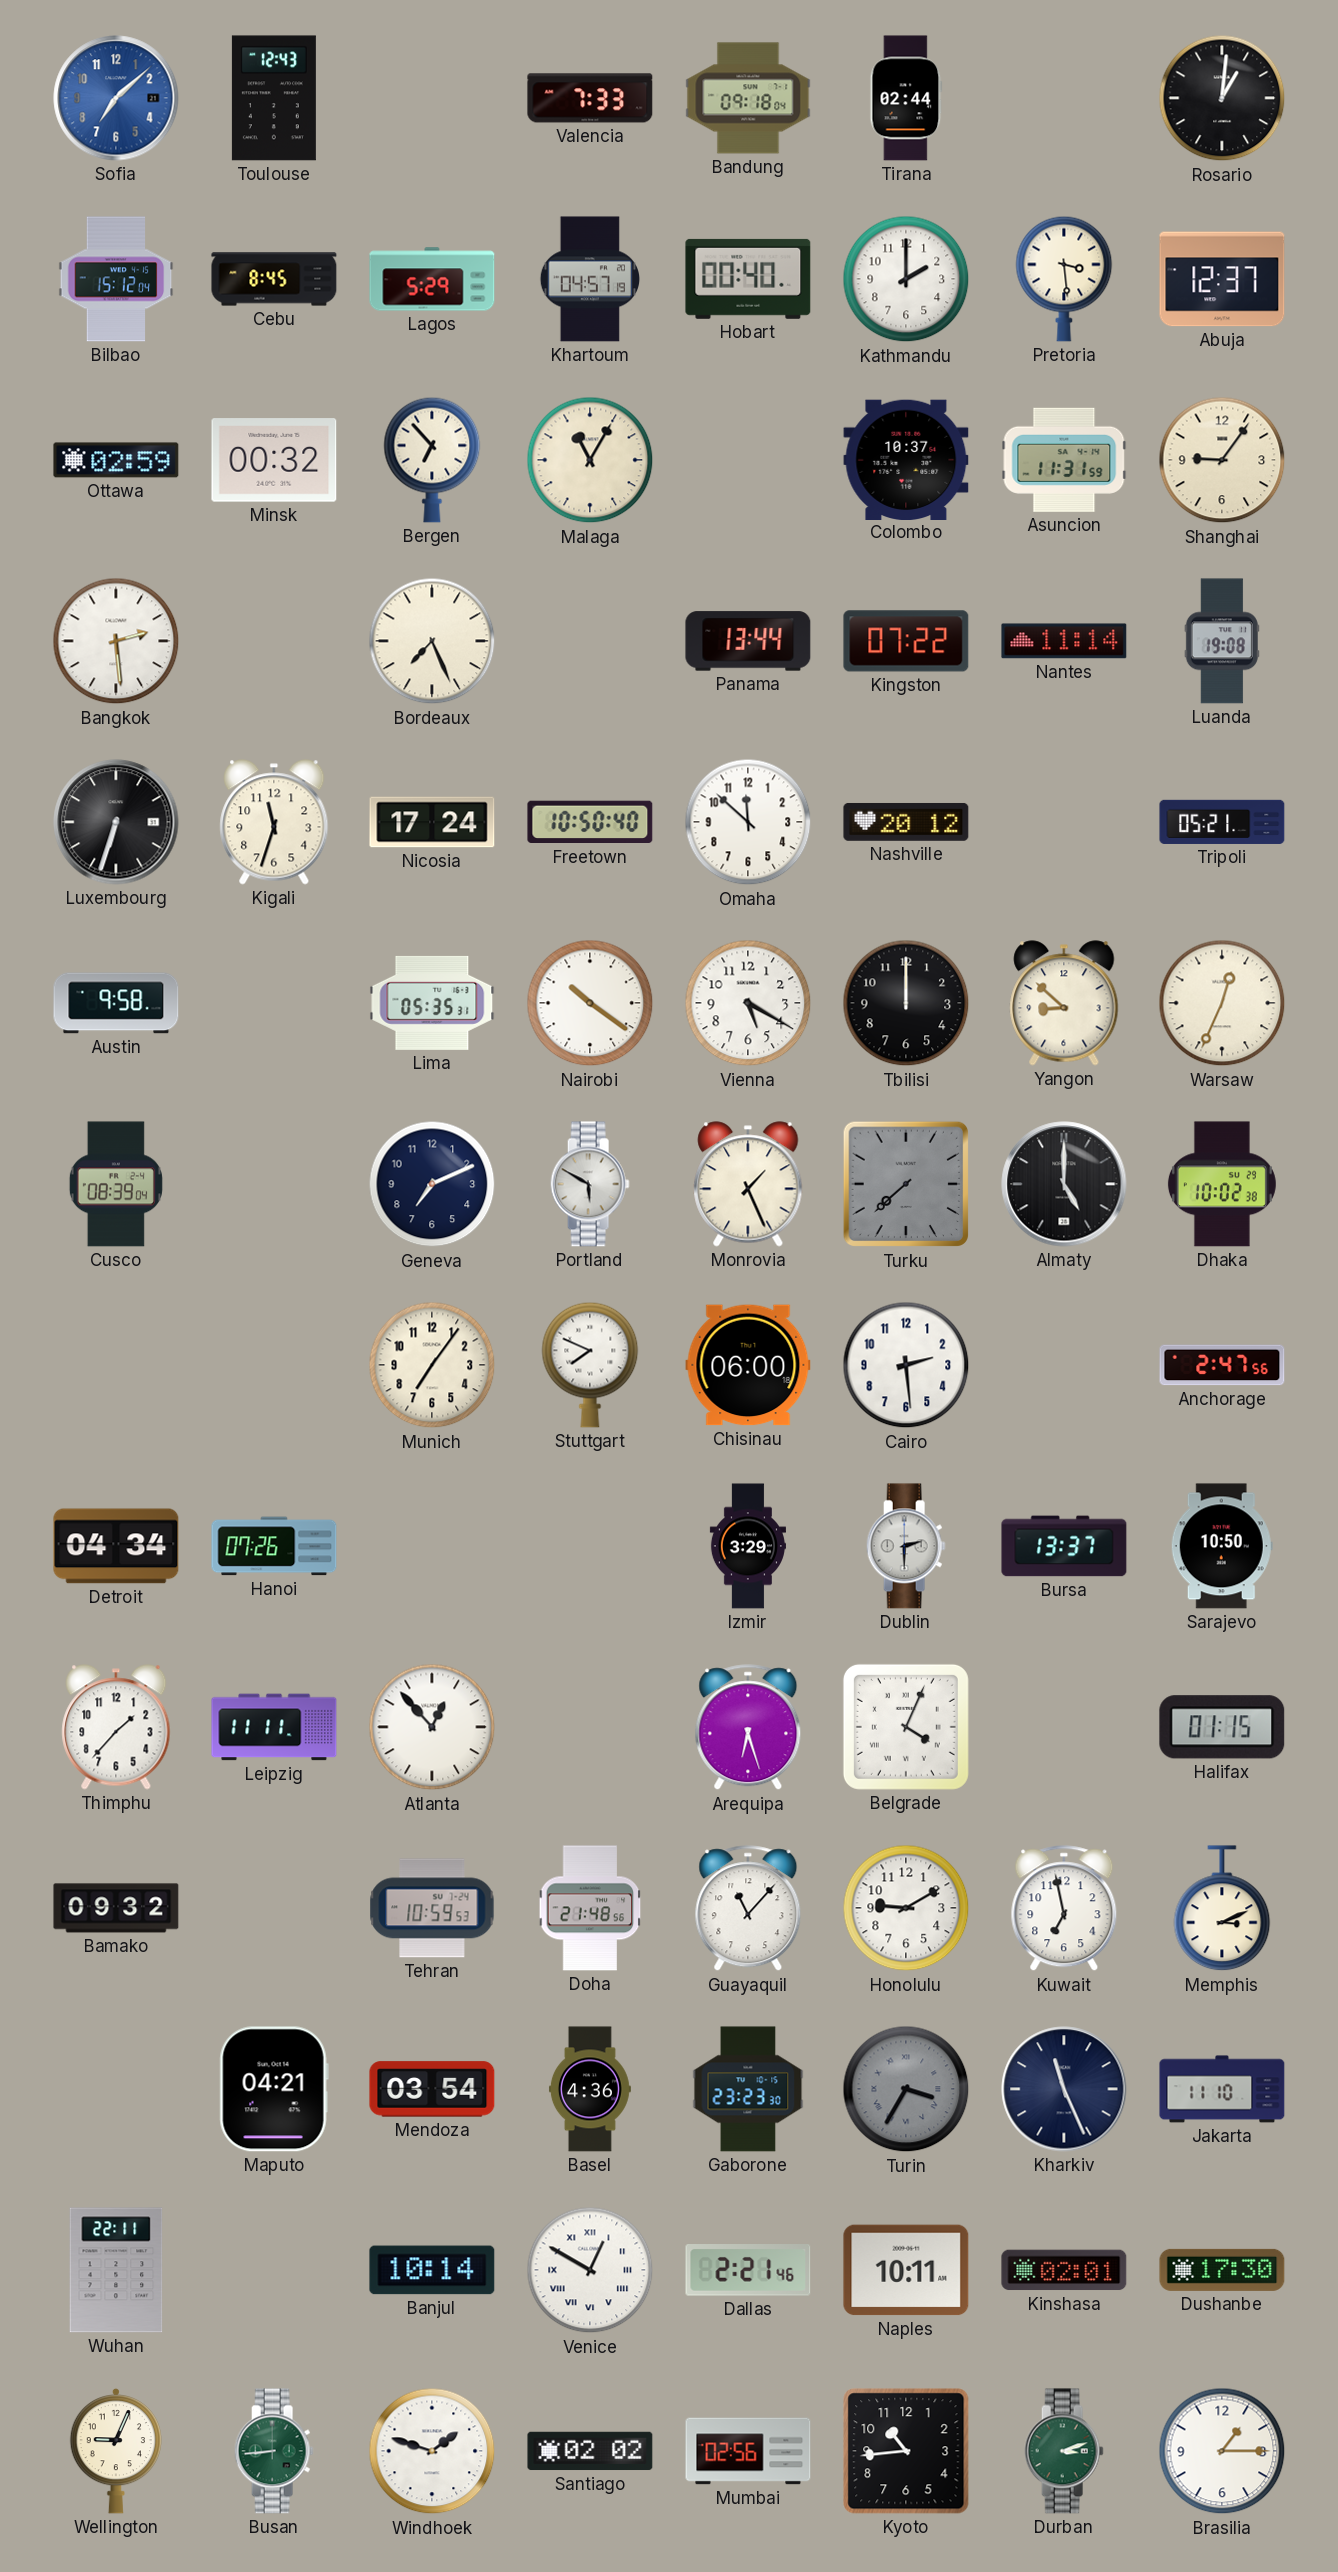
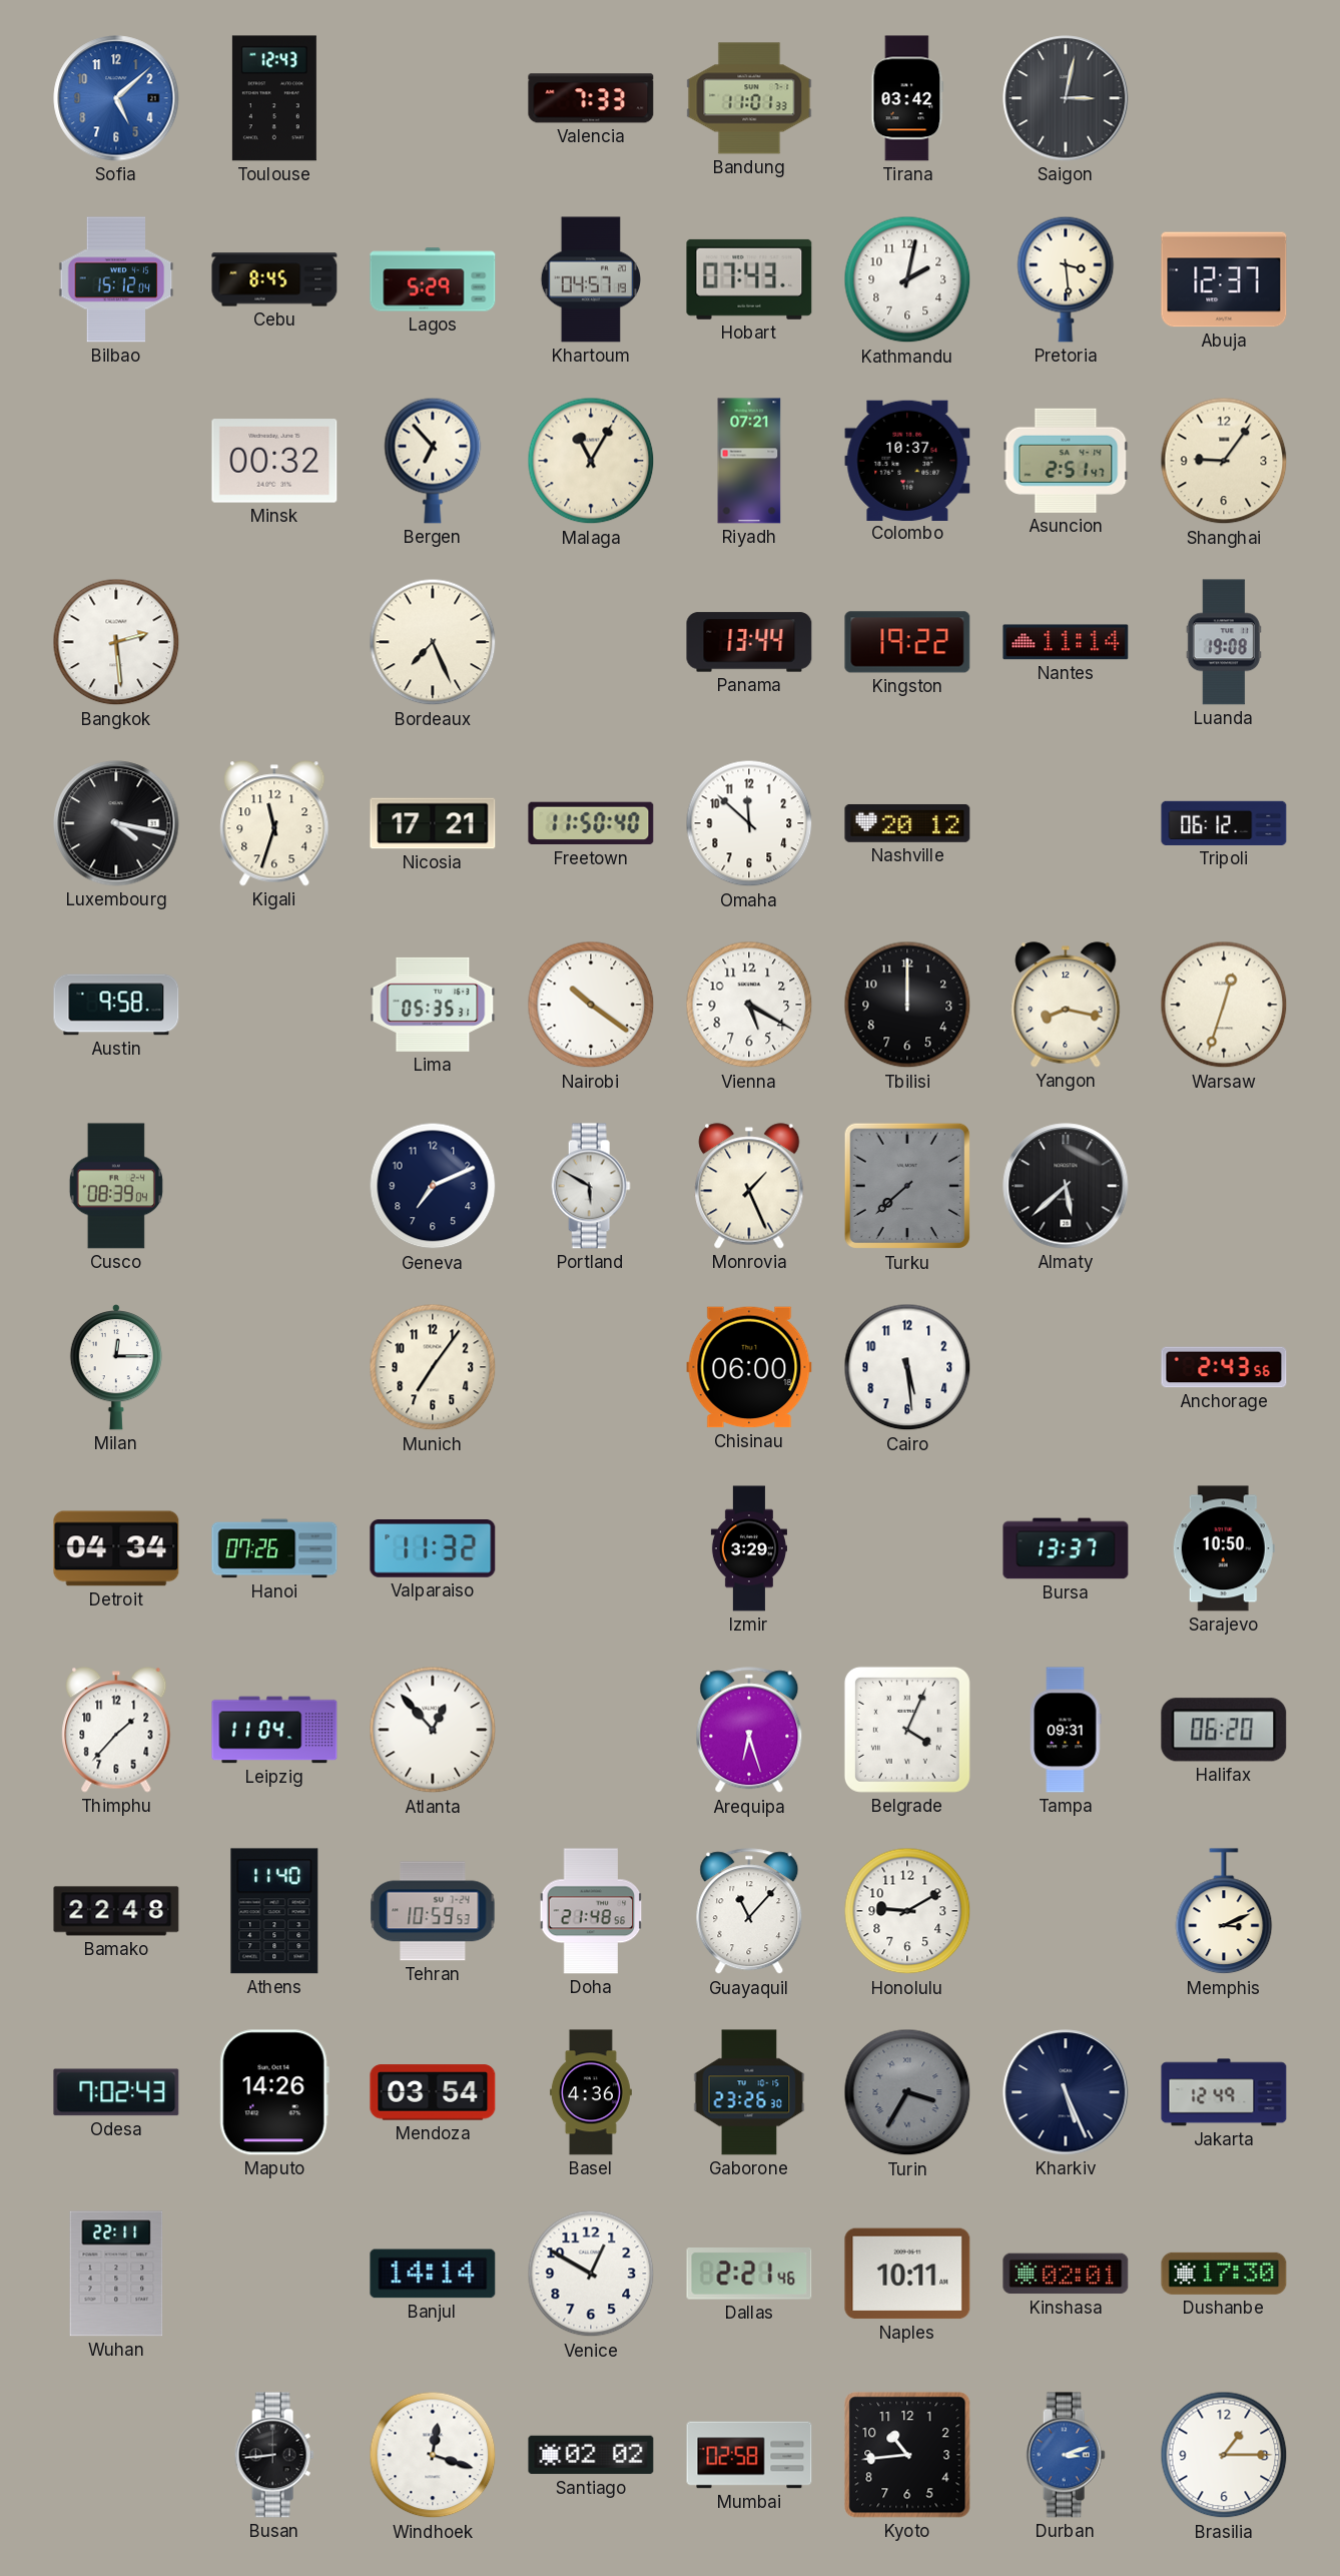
Sofia: 7:08 -> 5:08 (116, 98)
Bandung: 09:18 -> 11:01 (749, 98)
Tirana: 02:44 -> 03:42 (907, 98)
Saigon: none -> 3:02 (1066, 98)
Rosario: 1:01 -> none (1222, 98)
Hobart: 00:40 -> 07:43 (749, 279)
Kathmandu: 2:00 -> 2:02 (907, 279)
Ottawa: 02:59 -> none (116, 460)
Riyadh: none -> 07:21 (749, 461)
Asuncion: 11:31 -> 2:51 (1066, 461)
Kingston: 07:22 -> 19:22 (907, 642)
Luxembourg: 6:33 -> 4:17 (116, 823)
Nicosia: 17:24 -> 17:21 (433, 823)
Freetown: 10:50 -> 11:50 (591, 823)
Tripoli: 05:21 -> 06:12 (1224, 823)
Yangon: 8:52 -> 8:17 (1066, 1005)
Warsaw: 12:34 -> 12:33 (1224, 1005)
Almaty: 5:00 -> 5:38 (1066, 1186)
Dhaka: 10:02 -> none (1222, 1184)
Milan: none -> 12:15 (115, 1367)
Stuttgart: 7:49 -> none (590, 1365)
Cairo: 2:29 -> 5:29 (907, 1367)
Anchorage: 2:47 -> 2:43 (1224, 1367)
Valparaiso: none -> 11:32 (433, 1549)
Dublin: 2:30 -> none (906, 1546)
Leipzig: 11:11 -> 11:04 (274, 1730)
Tampa: none -> 09:31 (1066, 1730)
Halifax: 01:15 -> 06:20 (1224, 1730)
Bamako: 09:32 -> 22:48 (116, 1911)
Athens: none -> 11:40 (274, 1911)
Kuwait: 6:58 -> none (1064, 1909)
Odesa: none -> 7:02 (116, 2092)
Maputo: 04:21 -> 14:26 (274, 2092)
Gaborone: 23:23 -> 23:26 (749, 2092)
Kharkiv: 11:26 -> 5:26 (1066, 2092)
Jakarta: 11:10 -> 12:49 (1224, 2092)
Banjul: 10:14 -> 14:14 (433, 2274)
Venice numerals: Roman -> Arabic (591, 2274)
Wellington: 9:04 -> none (115, 2451)
Busan dial: green -> black (274, 2455)
Windhoek: 1:48 -> 12:18 (433, 2455)
Mumbai: 02:56 -> 02:58 (749, 2455)
Durban dial: green -> blue (1066, 2455)
